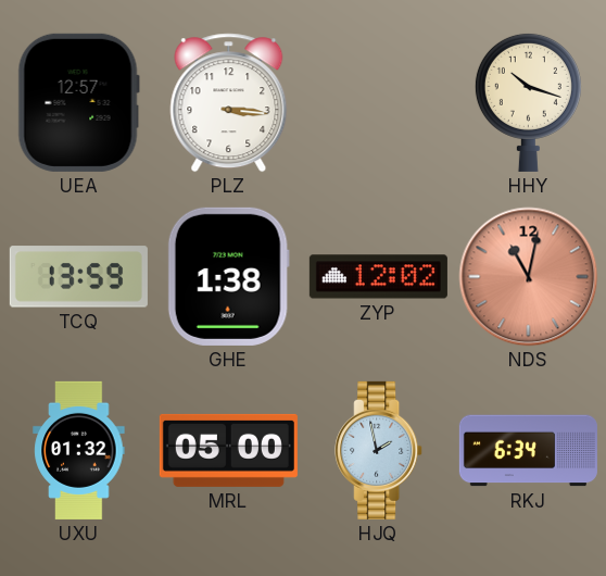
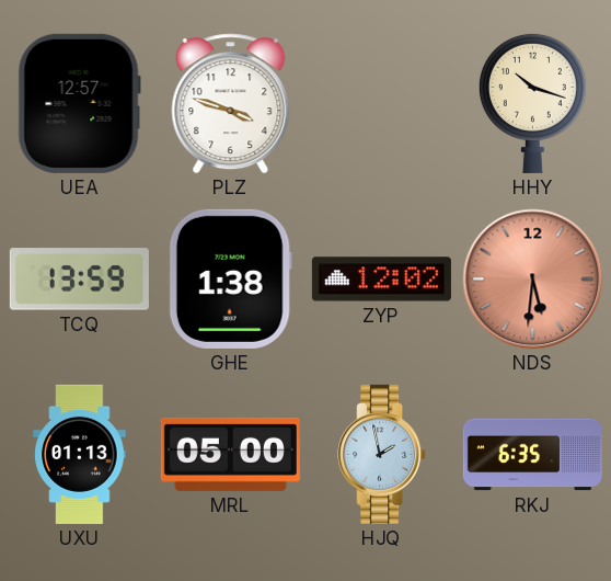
PLZ: 3:16 -> 3:48 (231, 104)
NDS: 11:02 -> 5:31 (533, 280)
UXU: 01:32 -> 01:13 (80, 454)
RKJ: 6:34 -> 6:35 (532, 455)
